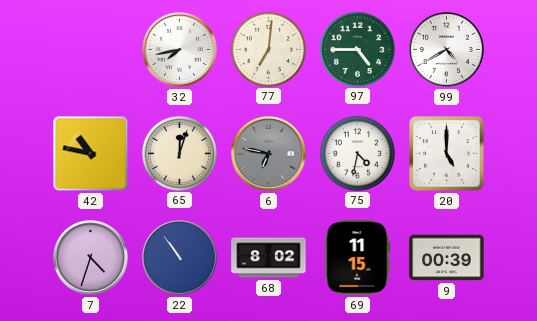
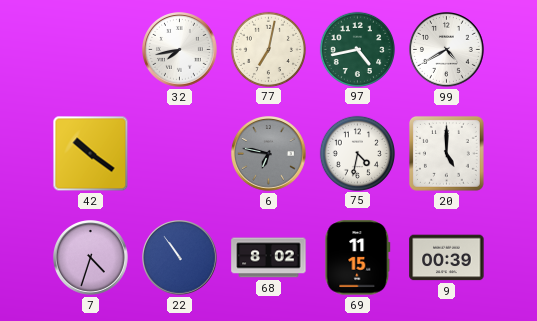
77: 7:01 -> 7:02 (268, 49)
97: 4:45 -> 4:43 (357, 49)
42: 10:47 -> 10:21 (91, 154)
65: 12:03 -> none (179, 153)
